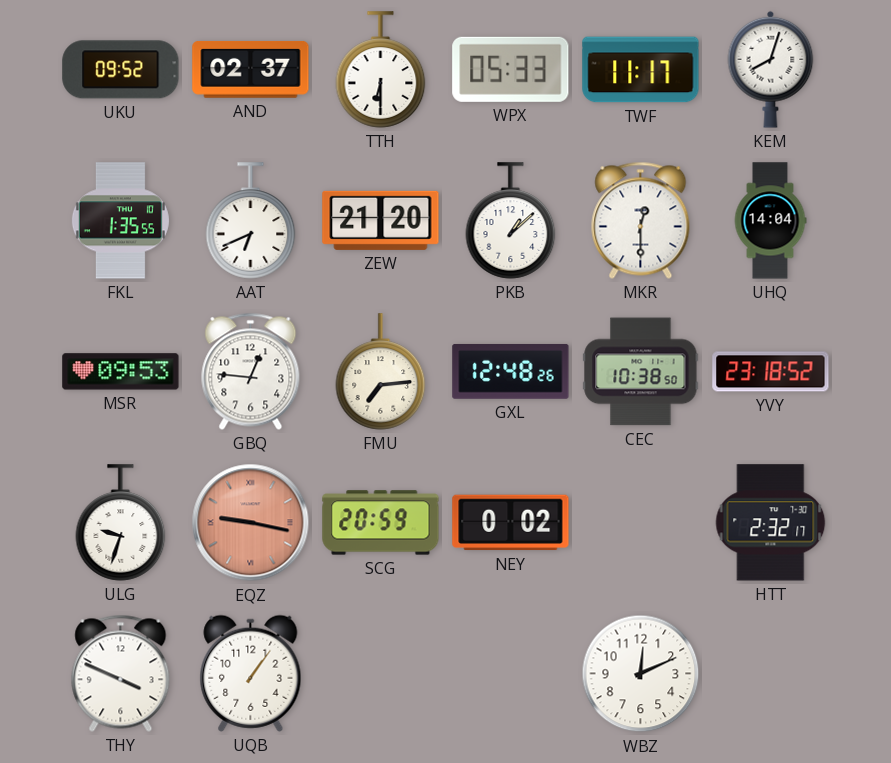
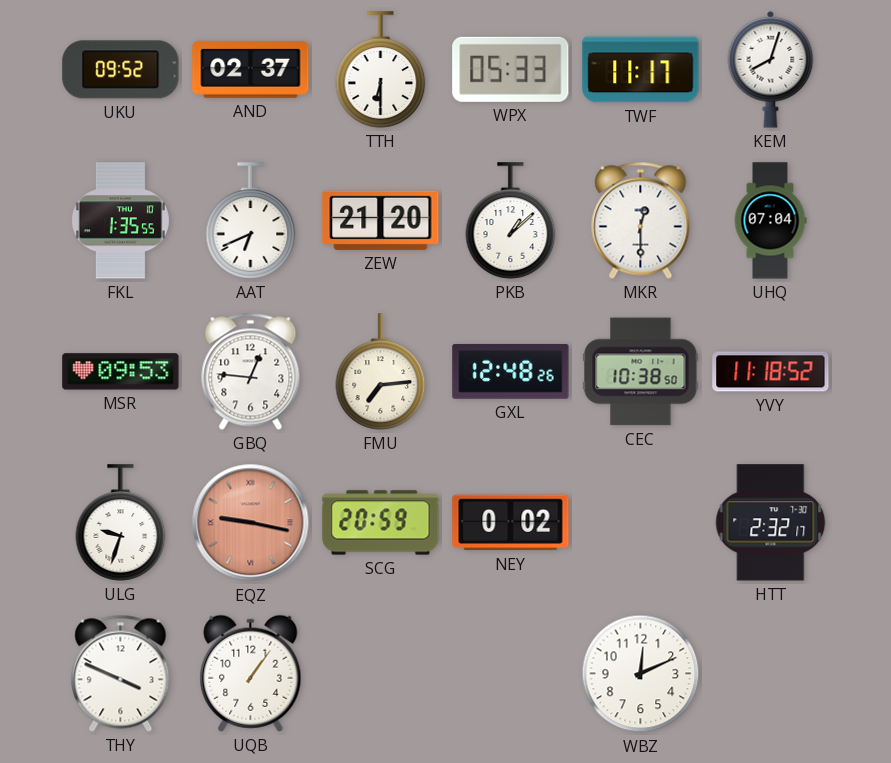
UHQ: 14:04 -> 07:04 (770, 221)
YVY: 23:18 -> 11:18 (771, 372)
